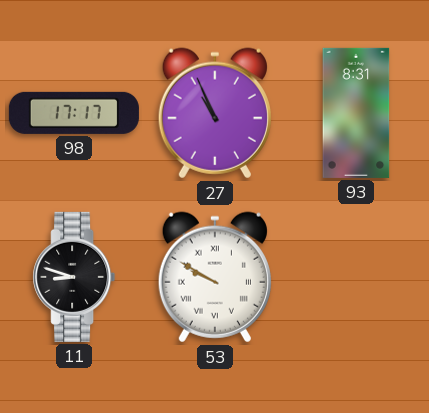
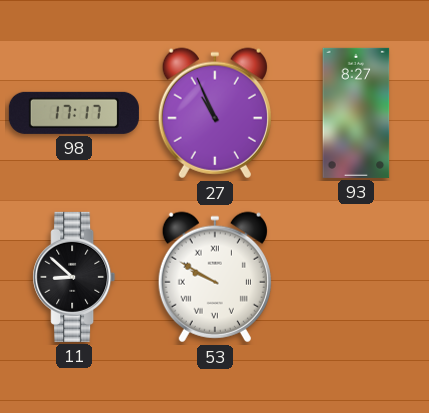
93: 8:31 -> 8:27 (356, 113)
11: 8:48 -> 8:52 (74, 277)
